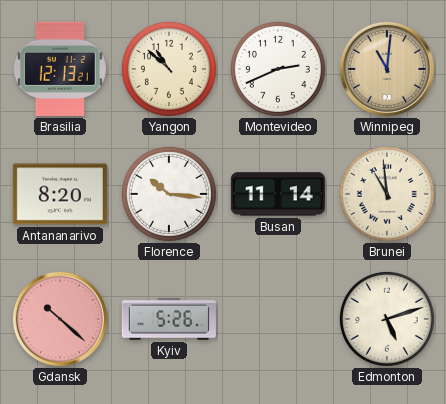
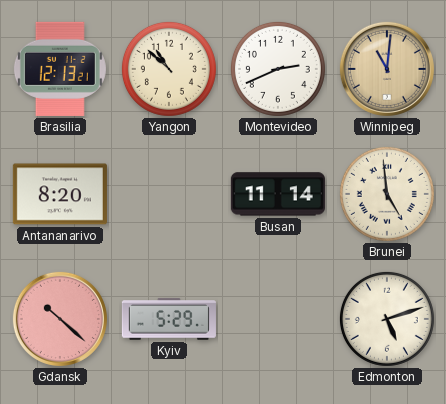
Florence: 10:16 -> none (169, 194)
Brunei: 10:59 -> 4:59 (387, 194)
Kyiv: 5:26 -> 5:29 (169, 319)
